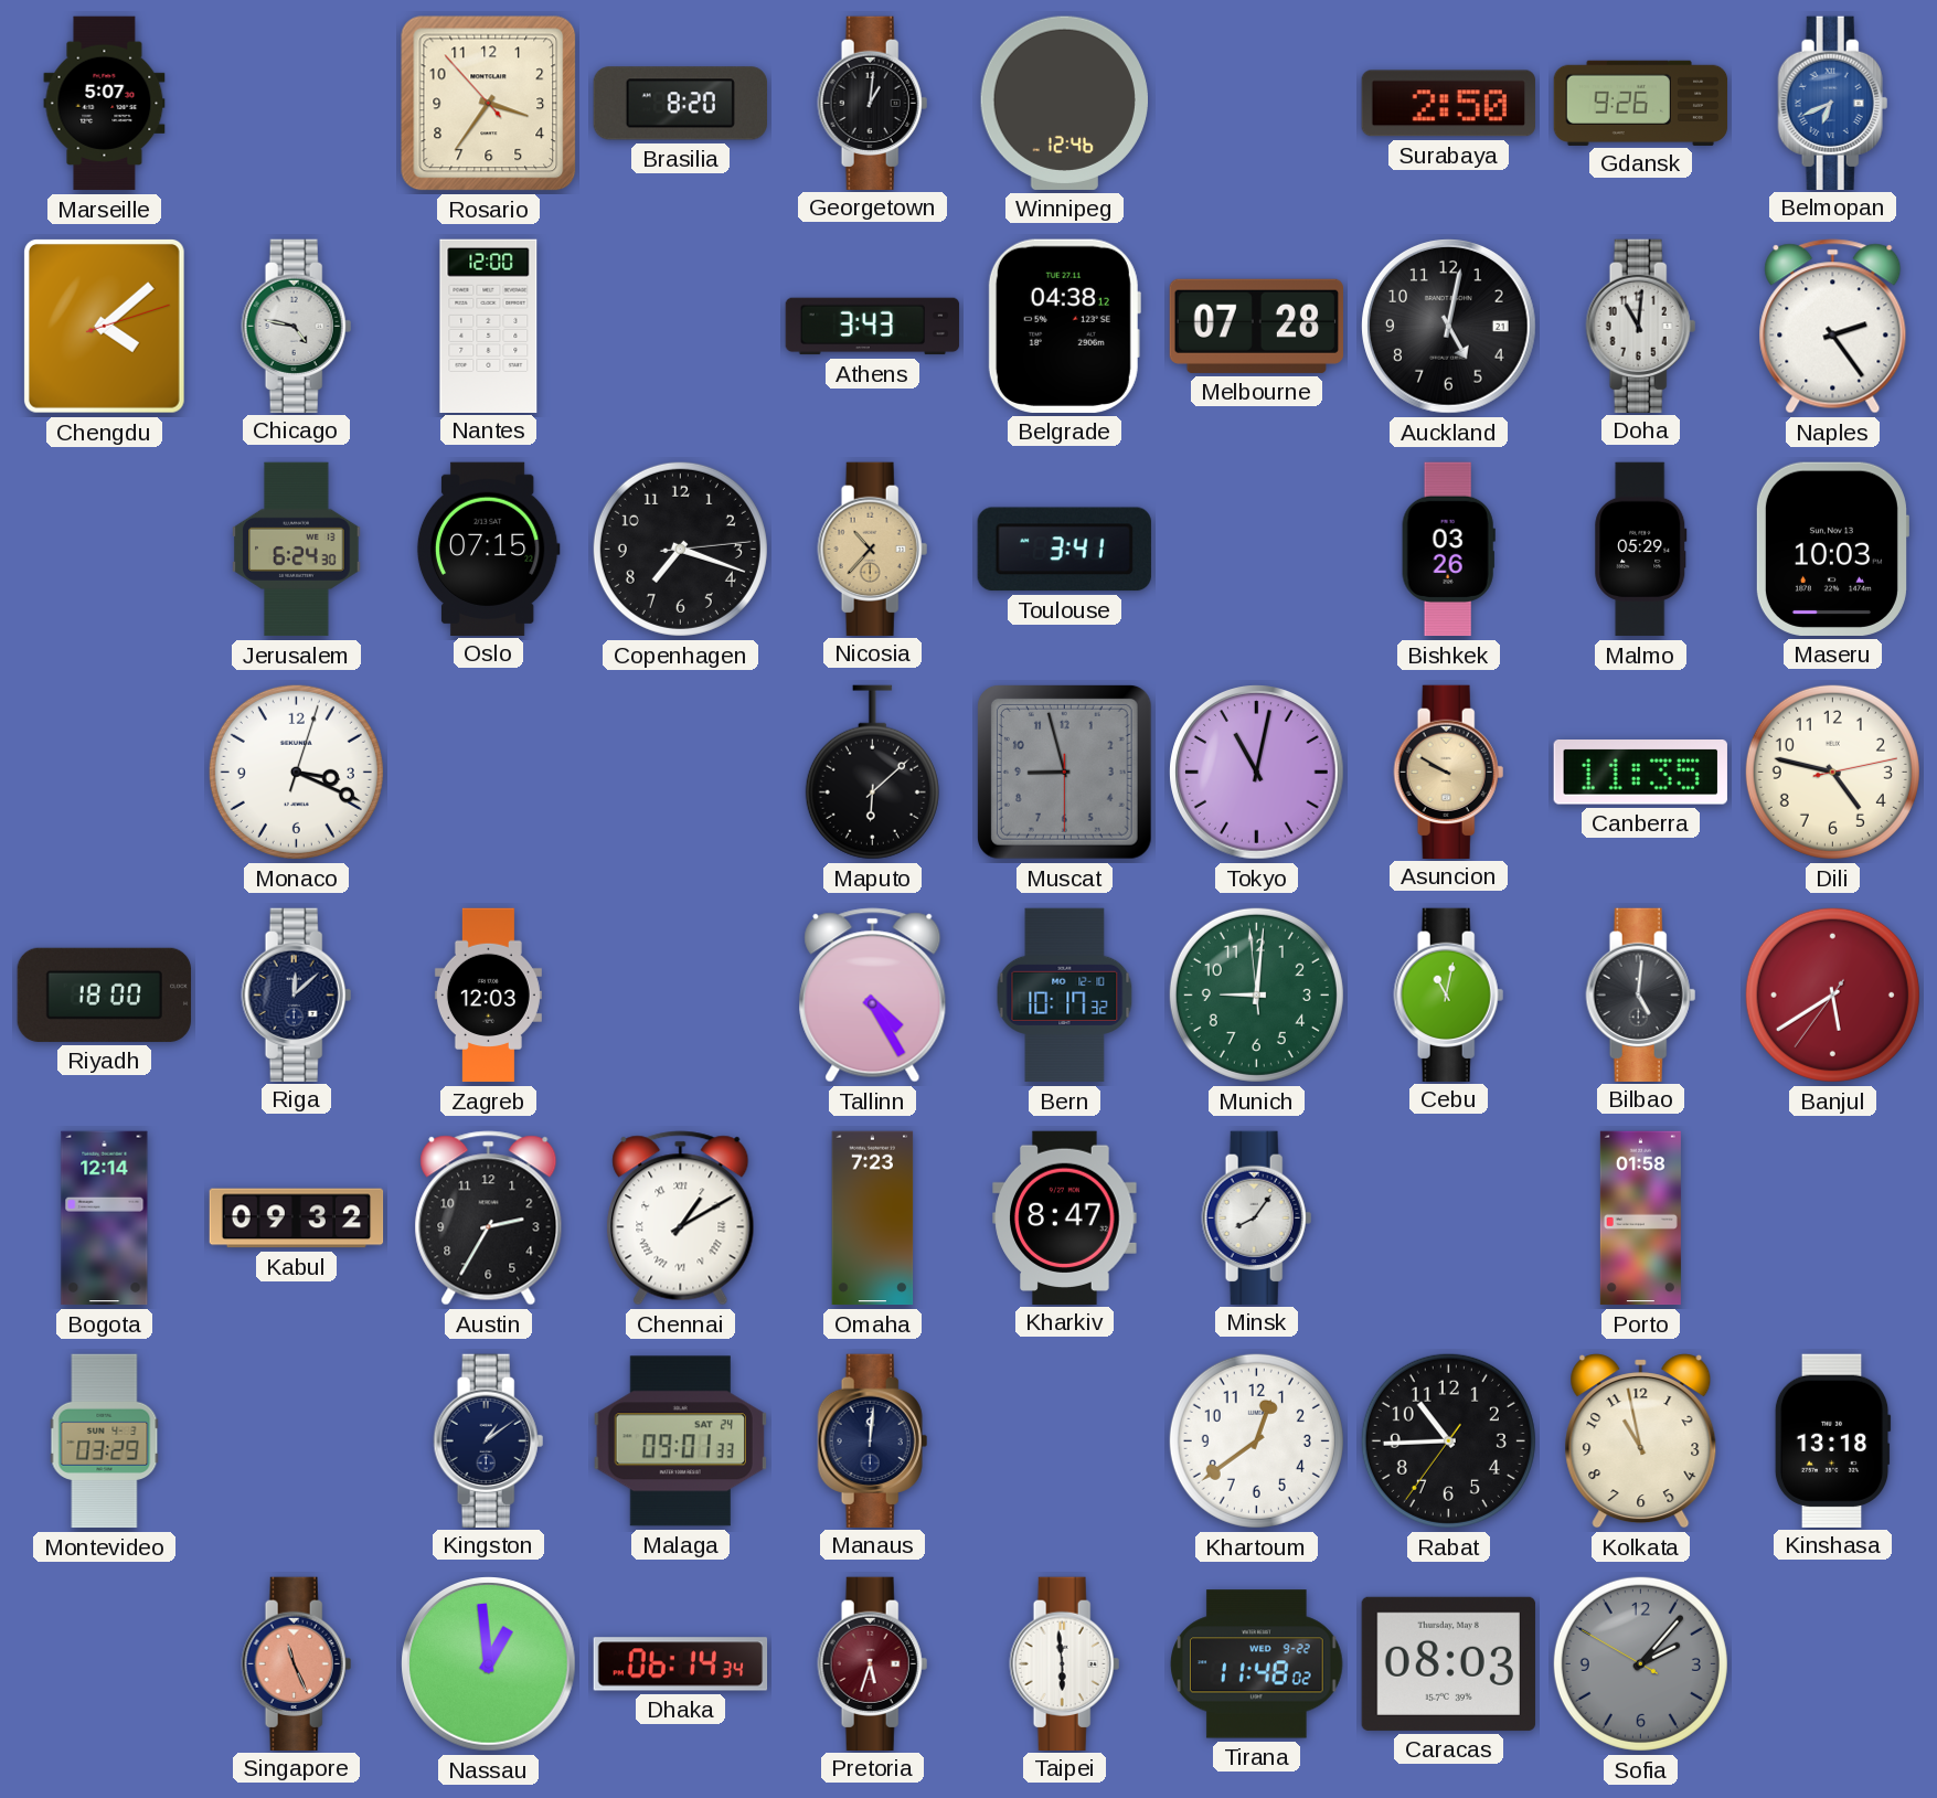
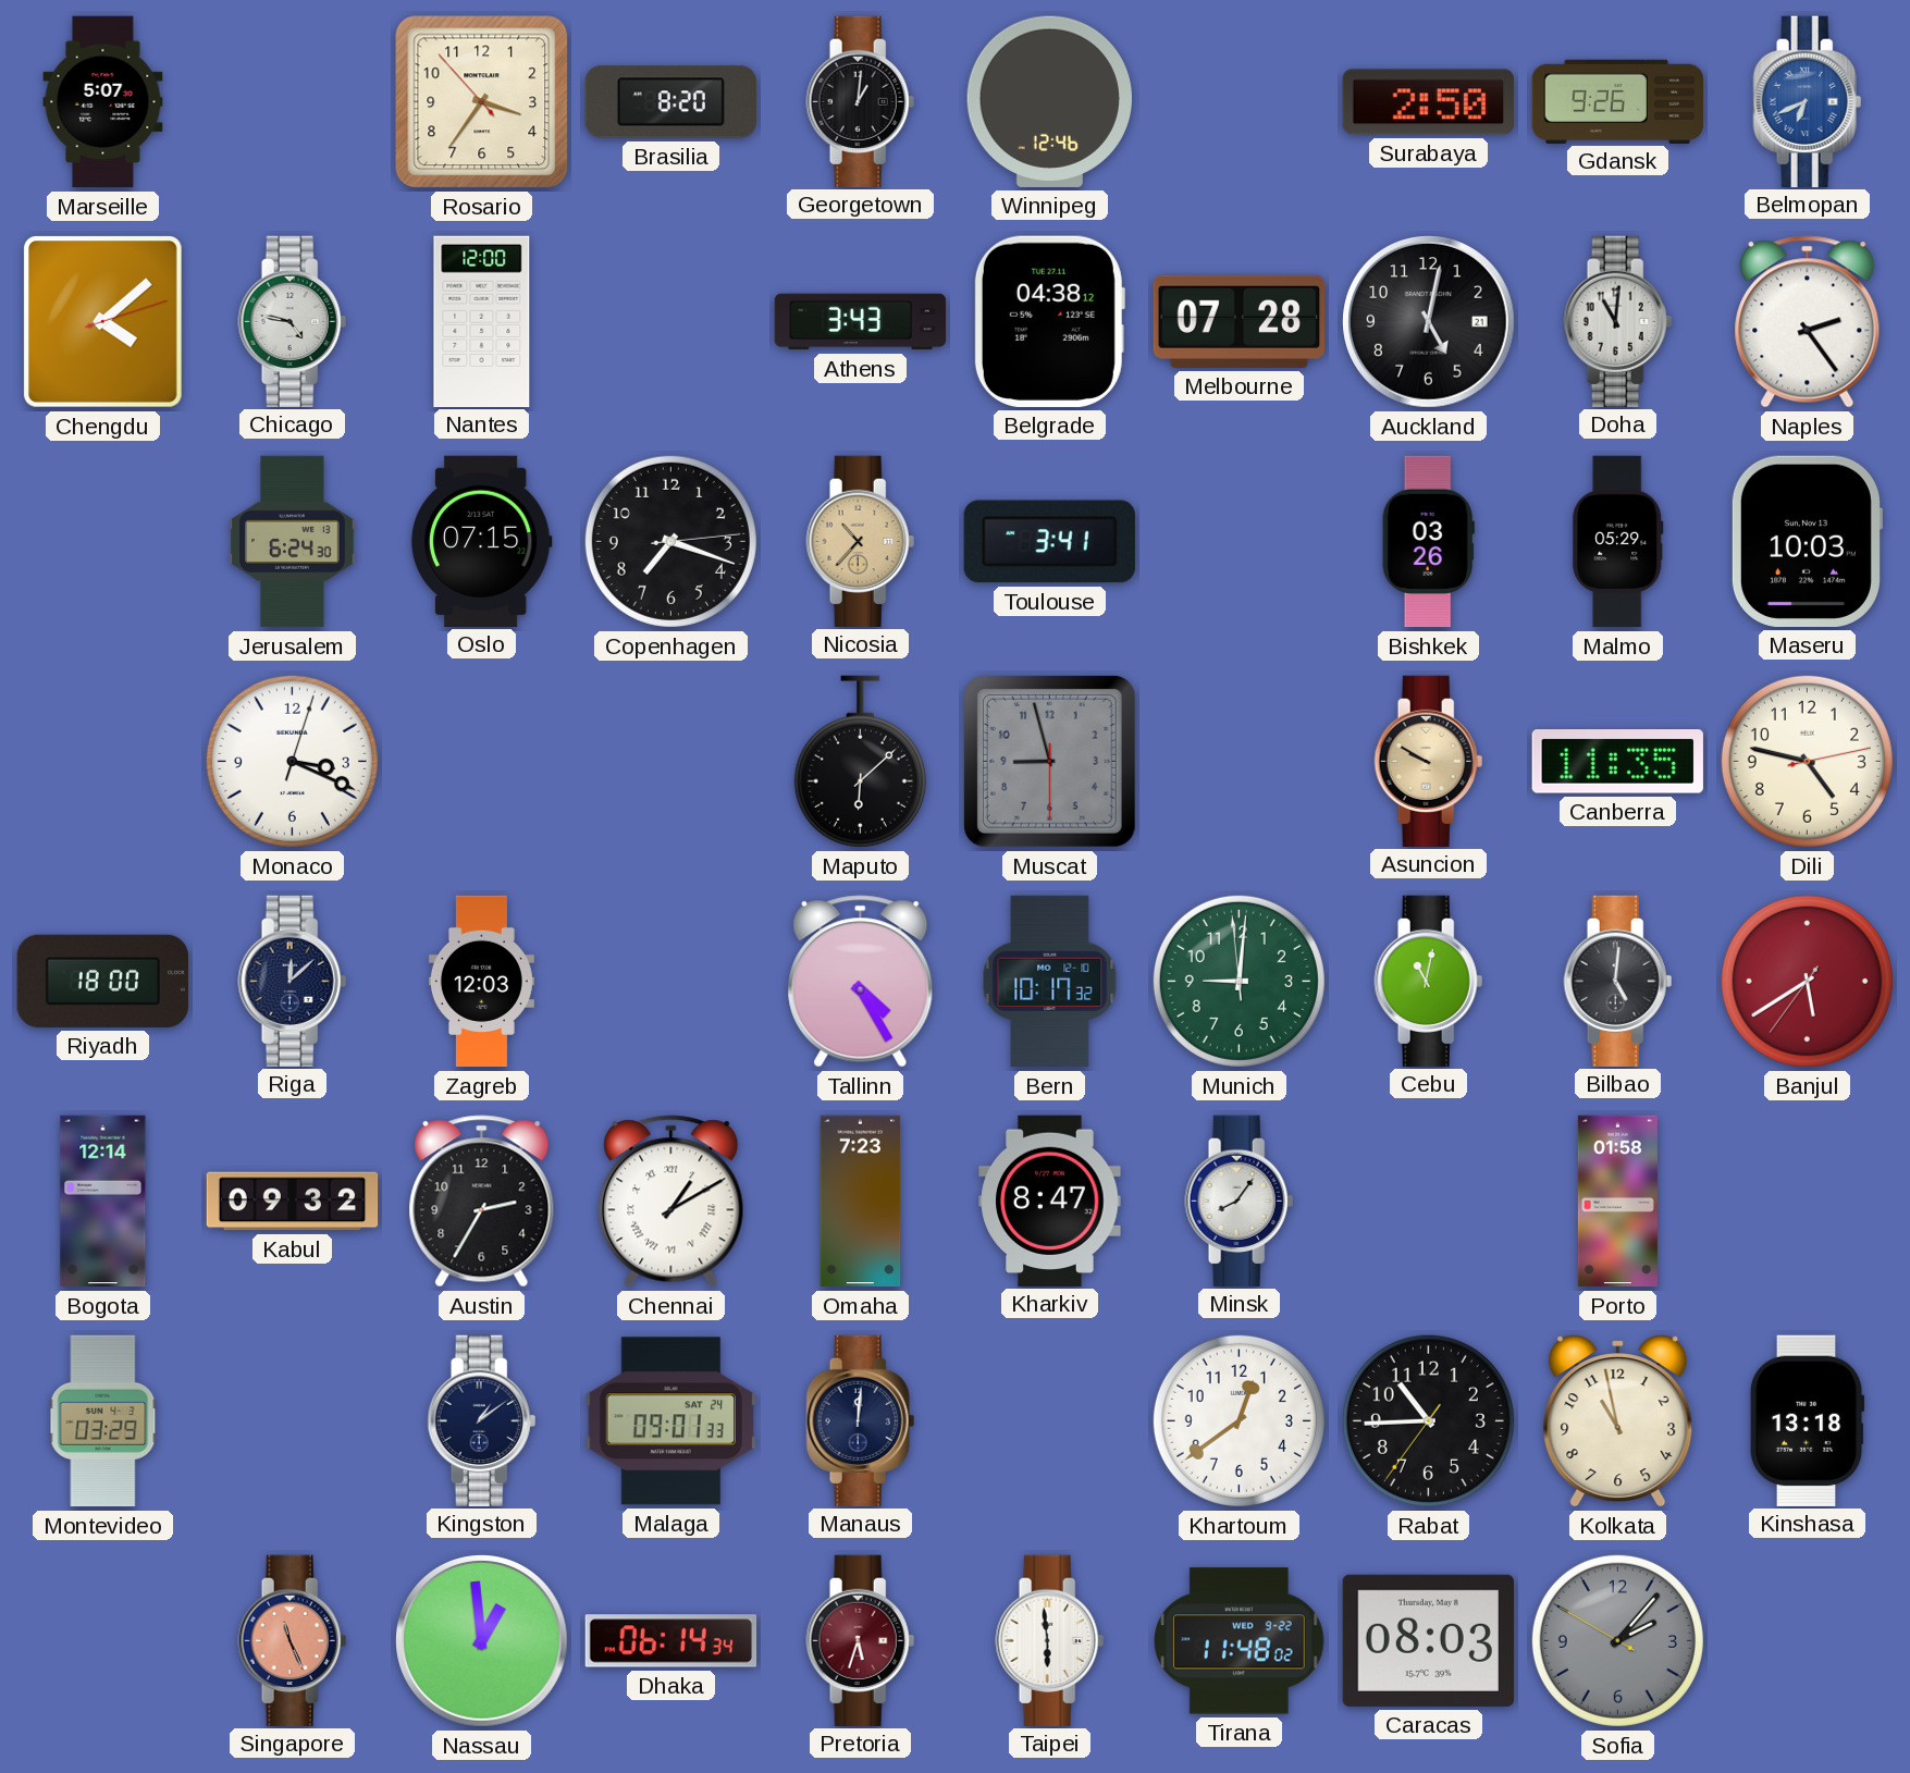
Tokyo: 11:02 -> none (1257, 773)
